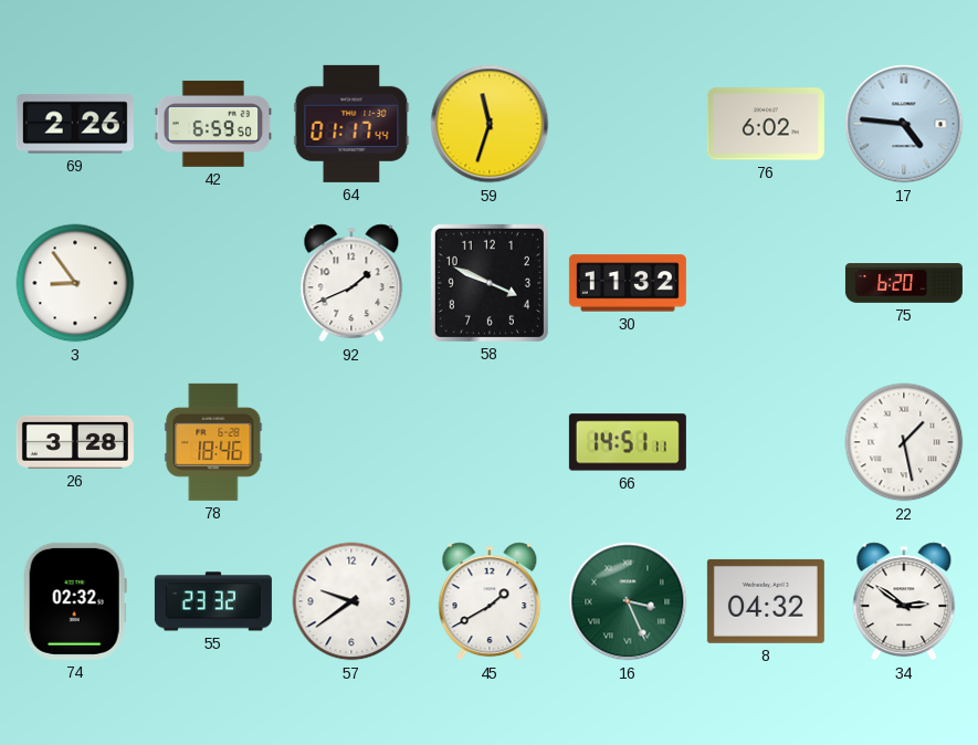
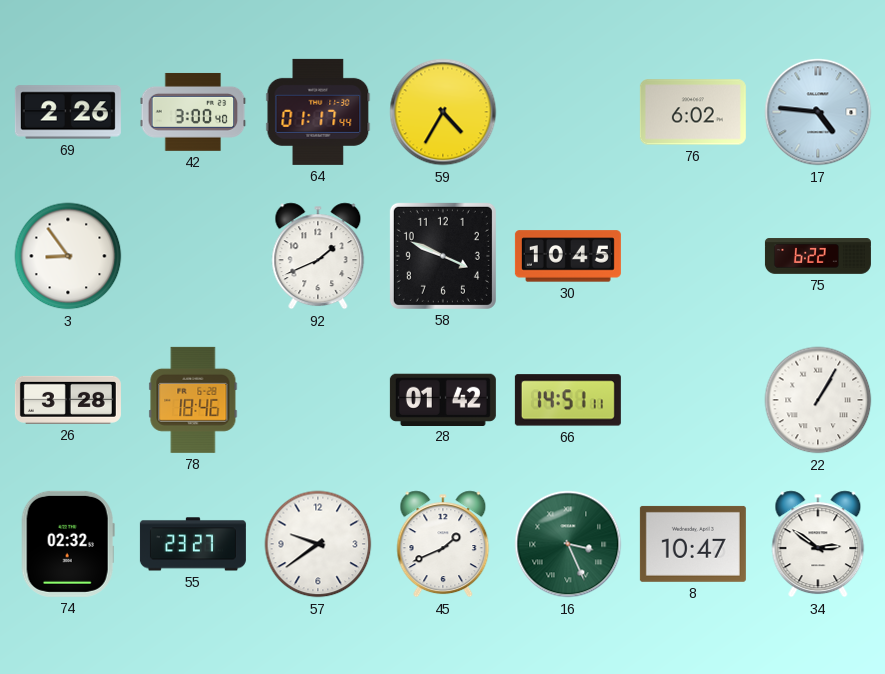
42: 6:59 -> 3:00 (193, 112)
59: 11:33 -> 4:35 (443, 112)
30: 11:32 -> 10:45 (568, 256)
75: 6:20 -> 6:22 (818, 256)
28: none -> 01:42 (443, 399)
22: 1:28 -> 1:05 (818, 400)
55: 23:32 -> 23:27 (193, 544)
45: 1:40 -> 1:41 (443, 544)
8: 04:32 -> 10:47 (693, 544)
